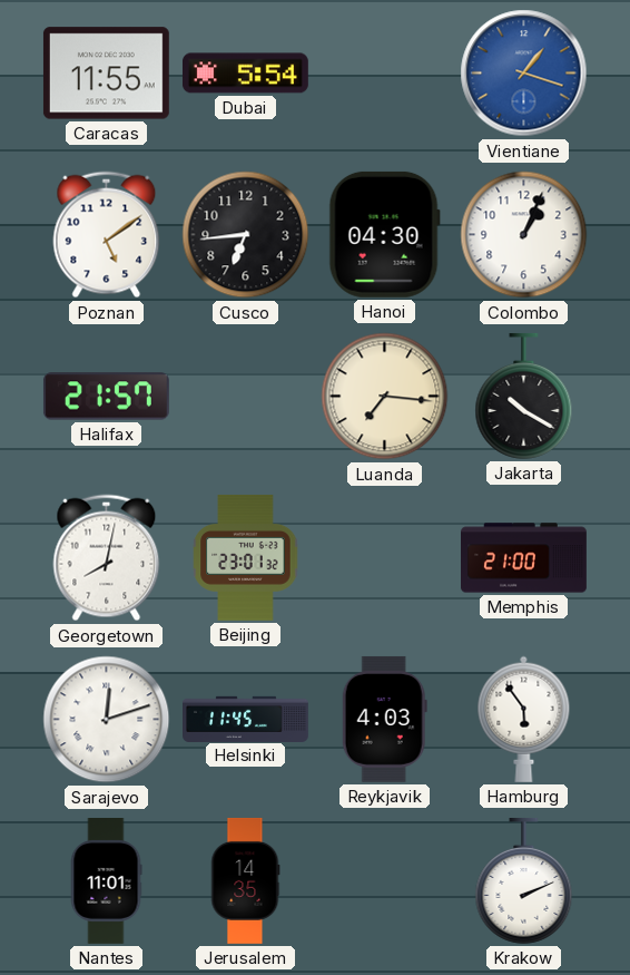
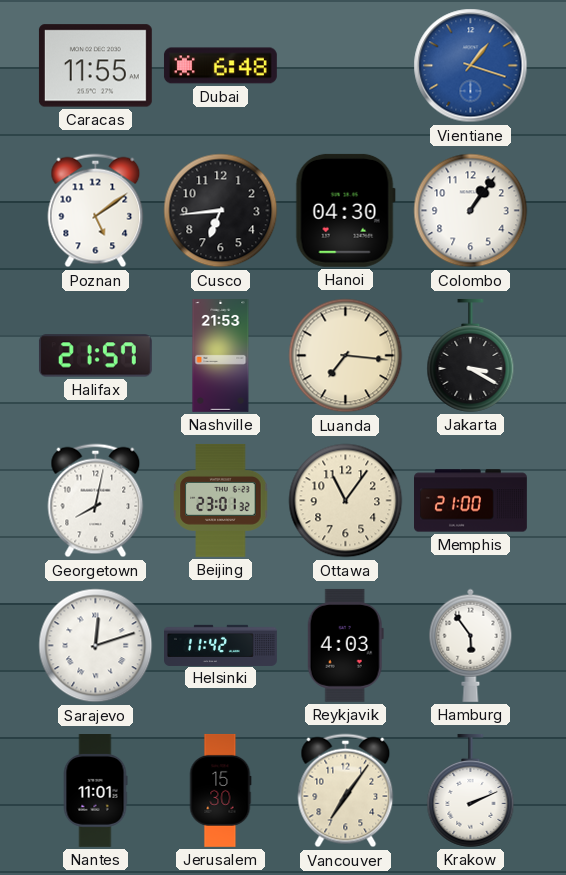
Dubai: 5:54 -> 6:48 (220, 66)
Colombo: 1:04 -> 1:06 (471, 211)
Nashville: none -> 21:53 (221, 356)
Jakarta: 10:20 -> 3:20 (471, 355)
Ottawa: none -> 11:06 (346, 501)
Helsinki: 11:45 -> 11:42 (221, 645)
Jerusalem: 14:35 -> 15:30 (220, 791)
Vancouver: none -> 7:06 (346, 791)
